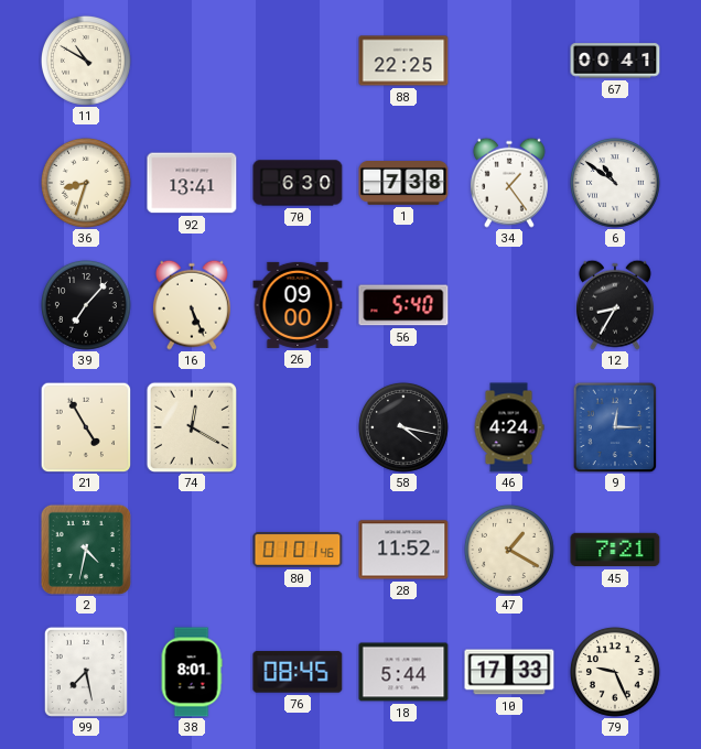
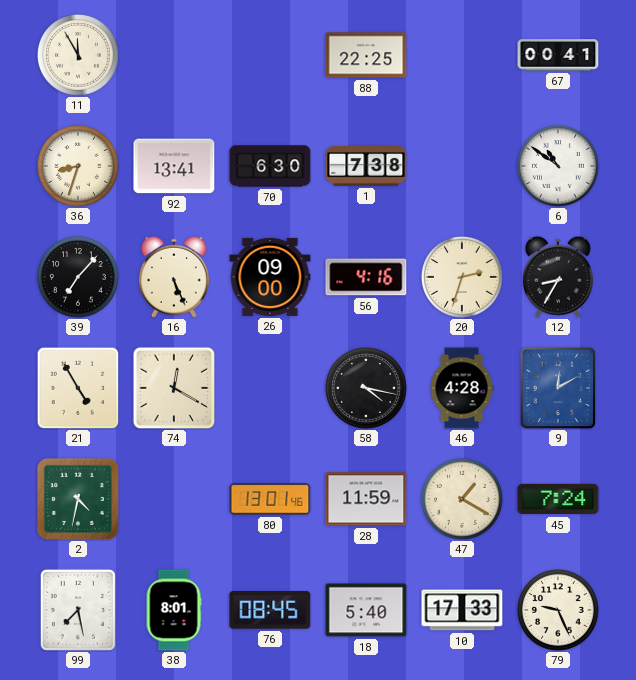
11: 10:50 -> 11:55 (78, 55)
34: 1:24 -> none (509, 183)
56: 5:40 -> 4:16 (366, 277)
20: none -> 2:33 (462, 277)
46: 4:24 -> 4:28 (462, 388)
9: 12:15 -> 12:10 (558, 388)
80: 01:01 -> 13:01 (270, 500)
28: 11:52 -> 11:59 (366, 499)
45: 7:21 -> 7:24 (558, 499)
18: 5:44 -> 5:40 (366, 610)
